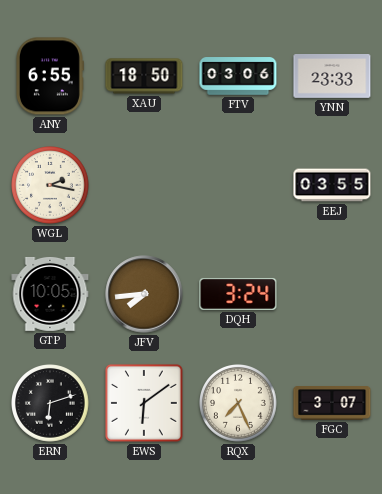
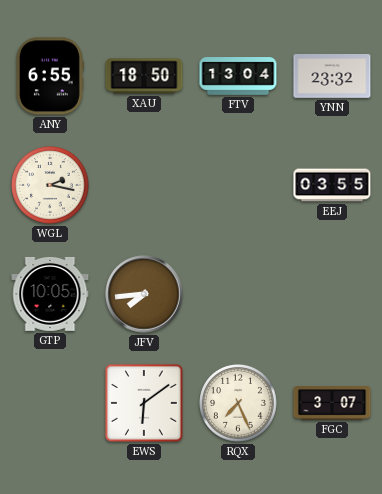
FTV: 03:06 -> 13:04 (238, 76)
YNN: 23:33 -> 23:32 (332, 77)
DQH: 3:24 -> none (238, 294)
ERN: 6:12 -> none (51, 404)
